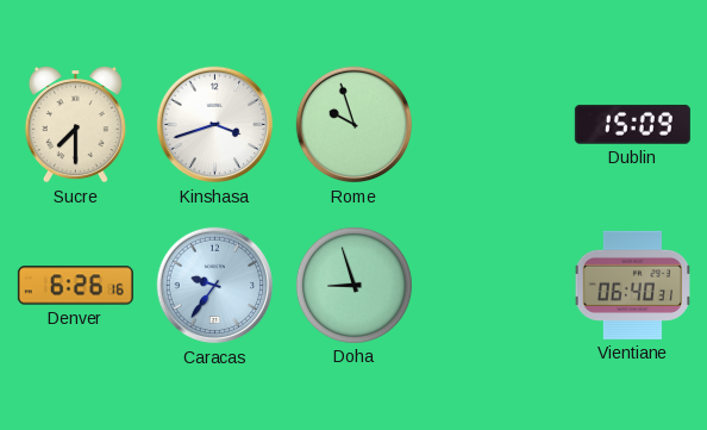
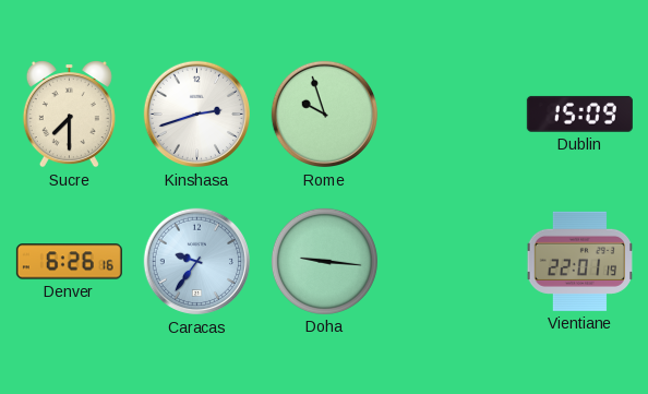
Kinshasa: 3:42 -> 2:42 (197, 115)
Doha: 8:57 -> 9:16 (324, 261)
Vientiane: 06:40 -> 22:01 (579, 261)
